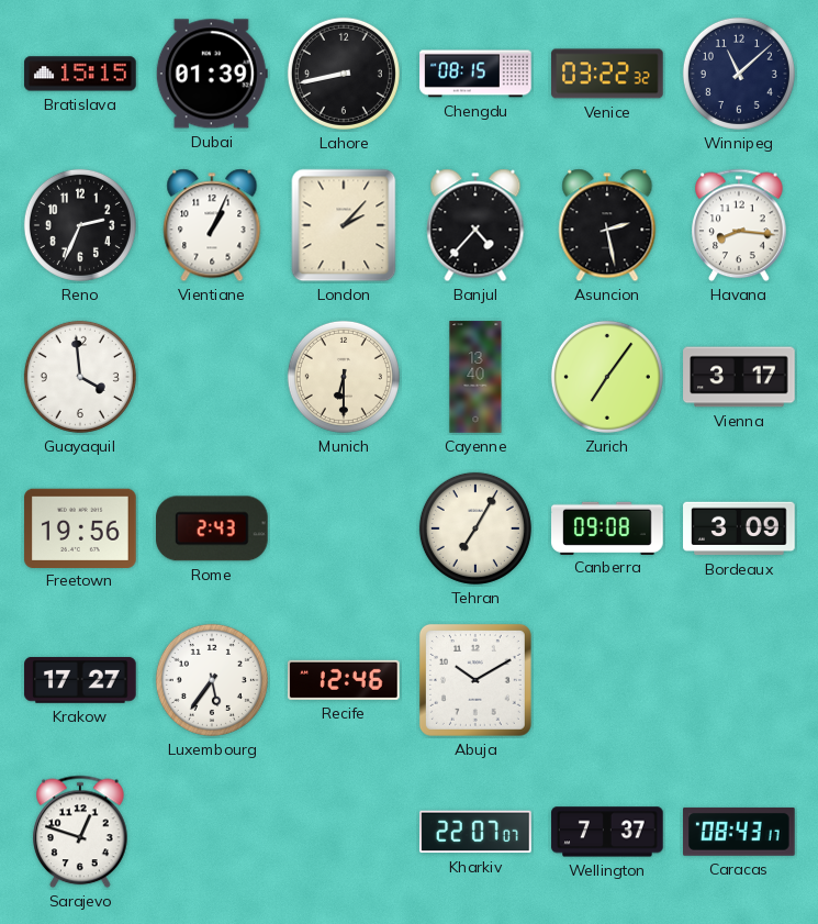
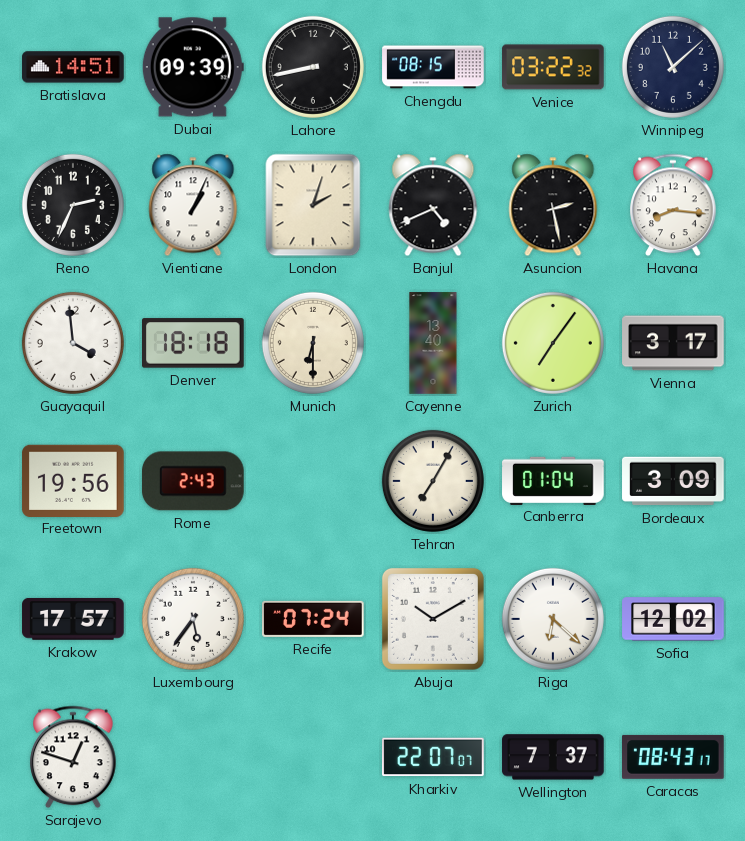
Bratislava: 15:15 -> 14:51 (73, 67)
Dubai: 01:39 -> 09:39 (193, 67)
London: 2:07 -> 2:03 (313, 205)
Banjul: 4:37 -> 4:41 (433, 205)
Denver: none -> 18:18 (194, 343)
Canberra: 09:08 -> 01:04 (553, 480)
Krakow: 17:27 -> 17:57 (73, 619)
Recife: 12:46 -> 07:24 (314, 619)
Riga: none -> 6:22 (553, 619)
Sofia: none -> 12:02 (673, 619)
